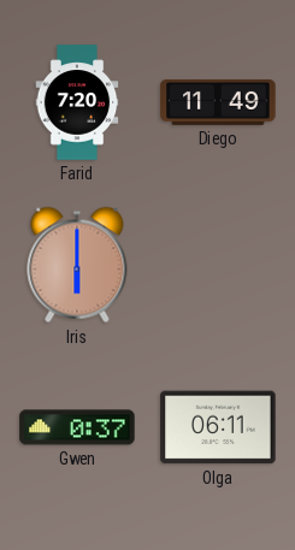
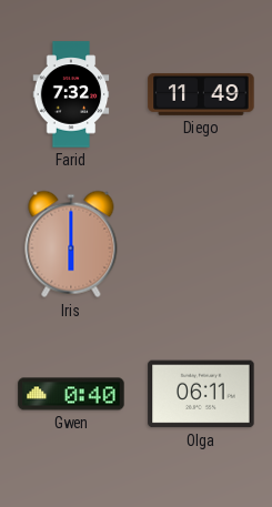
Farid: 7:20 -> 7:32 (71, 94)
Gwen: 0:37 -> 0:40 (71, 394)
